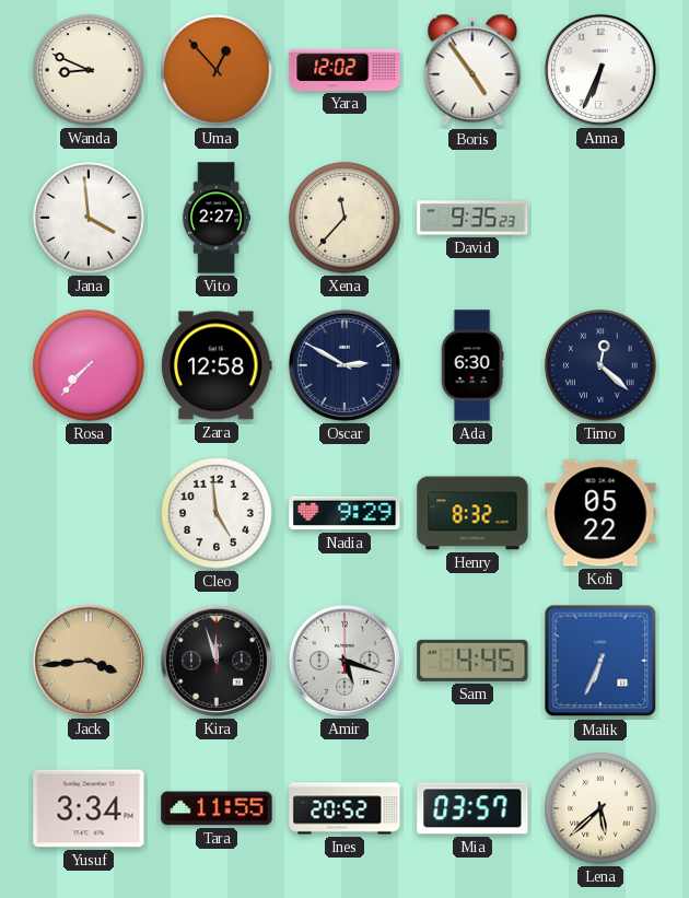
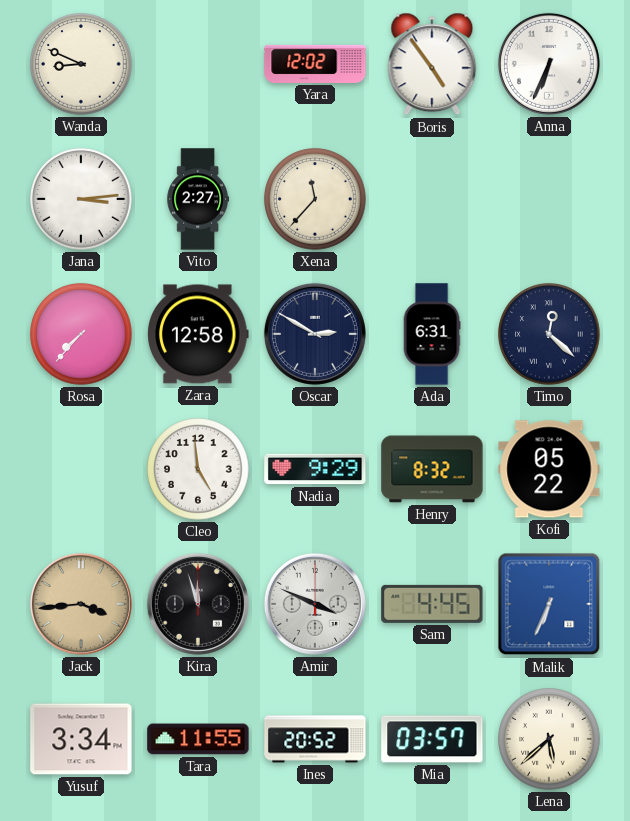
Uma: 12:53 -> none (217, 70)
Jana: 3:59 -> 3:14 (81, 199)
David: 9:35 -> none (472, 218)
Ada: 6:30 -> 6:31 (432, 334)
Amir: 5:18 -> 3:49 (315, 604)
